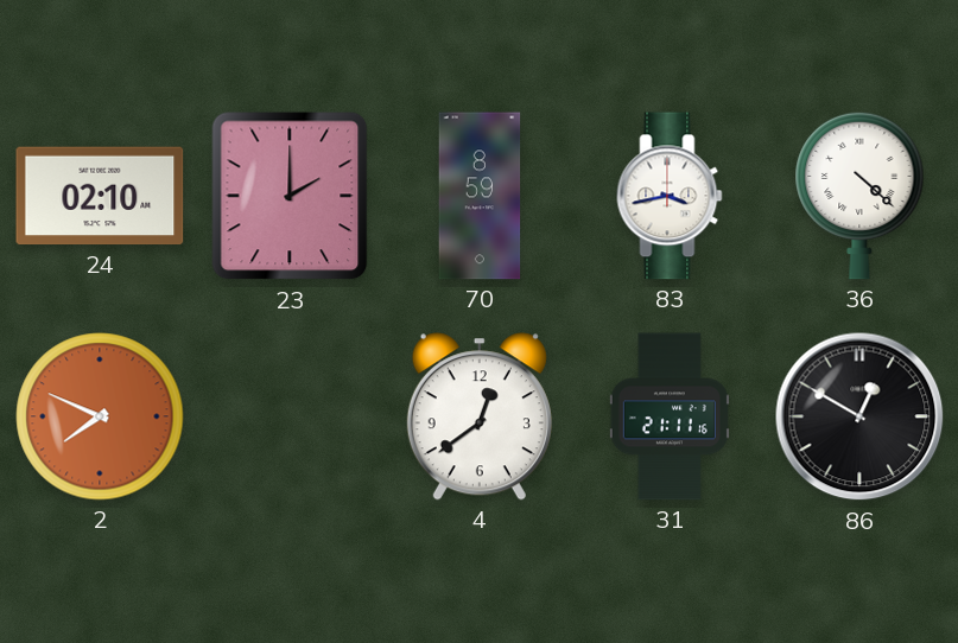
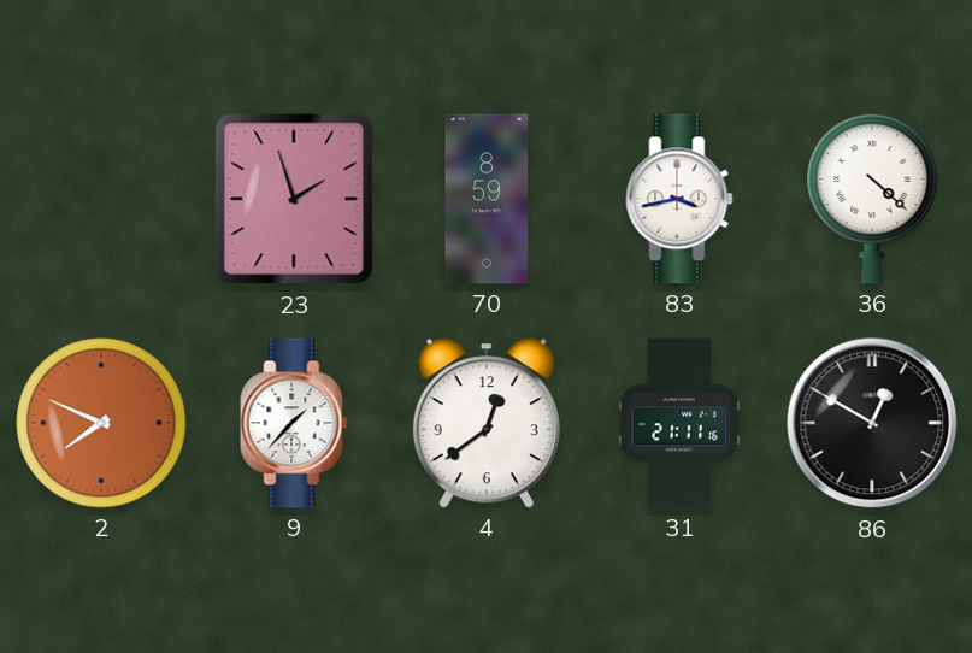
24: 02:10 -> none (100, 196)
23: 2:00 -> 1:57 (294, 199)
9: none -> 1:37 (294, 423)
